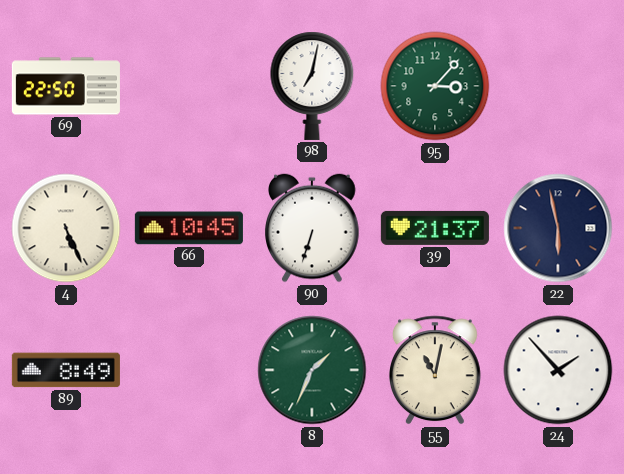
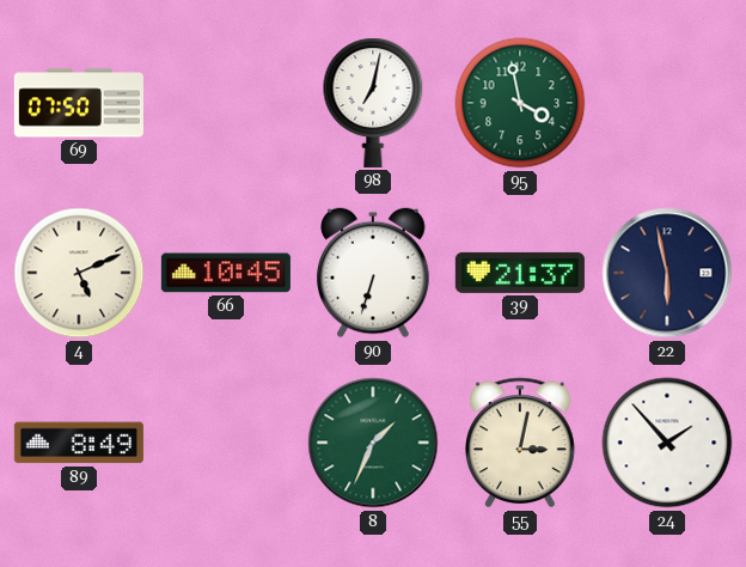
69: 22:50 -> 07:50 (79, 103)
95: 3:07 -> 3:58 (520, 103)
4: 5:26 -> 5:11 (79, 273)
55: 11:02 -> 3:02 (520, 443)
